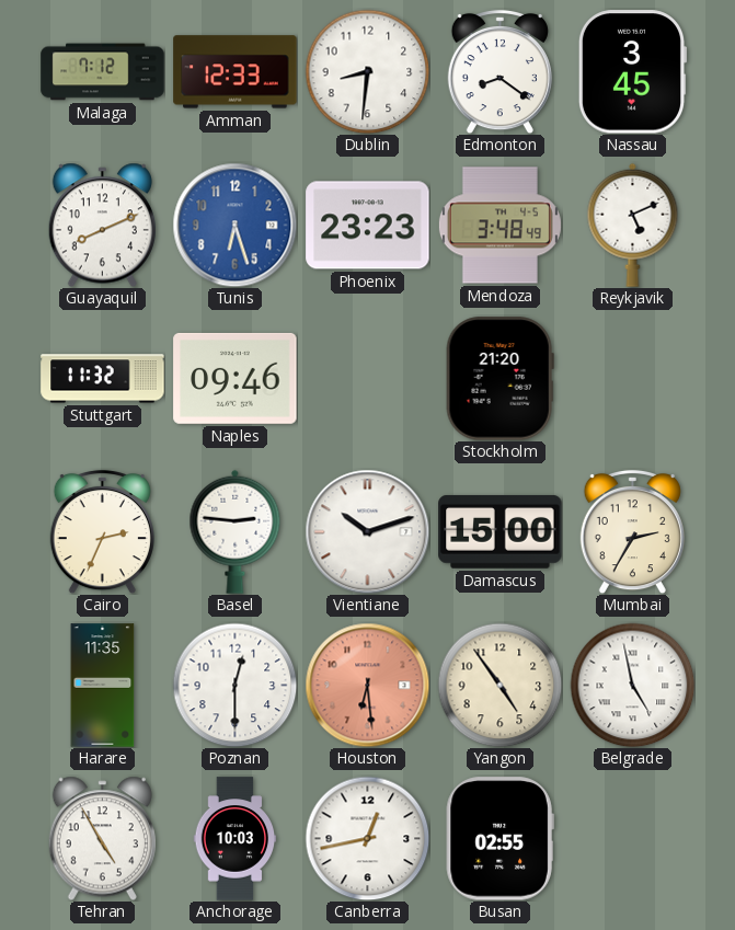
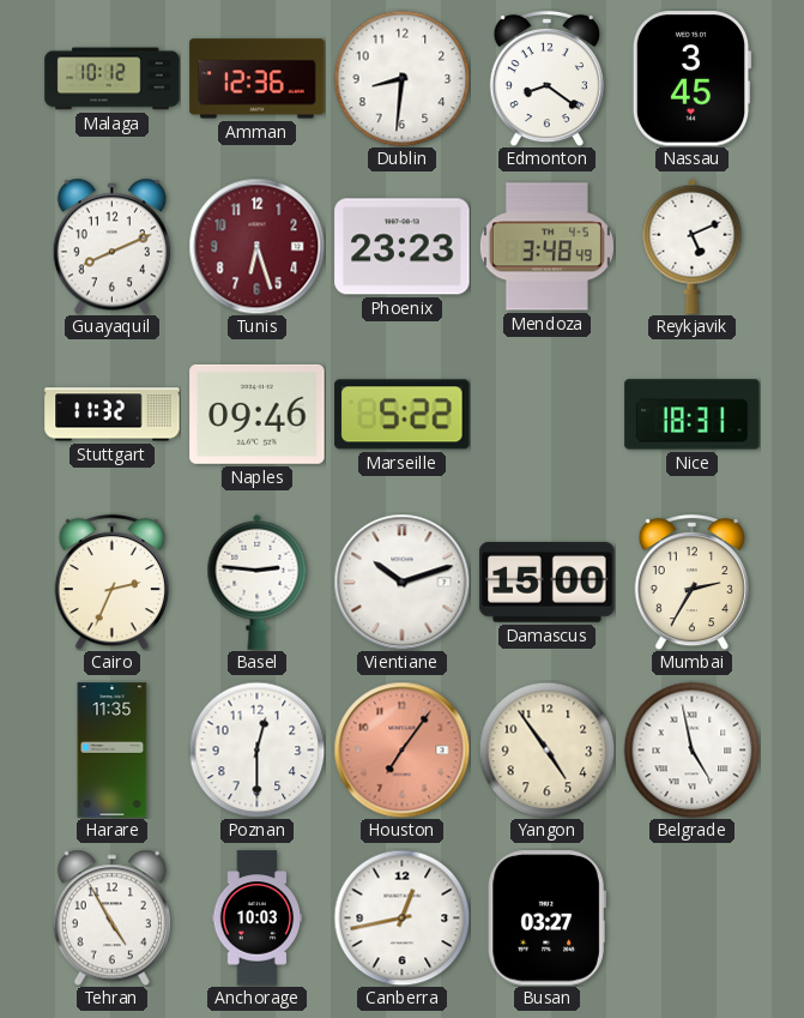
Malaga: 7:12 -> 10:12 (113, 79)
Amman: 12:33 -> 12:36 (258, 79)
Tunis dial: blue -> burgundy (256, 246)
Marseille: none -> 5:22 (403, 415)
Stockholm: 21:20 -> none (499, 379)
Nice: none -> 18:31 (693, 415)
Houston: 6:29 -> 7:06 (401, 749)
Busan: 02:55 -> 03:27 (546, 918)
